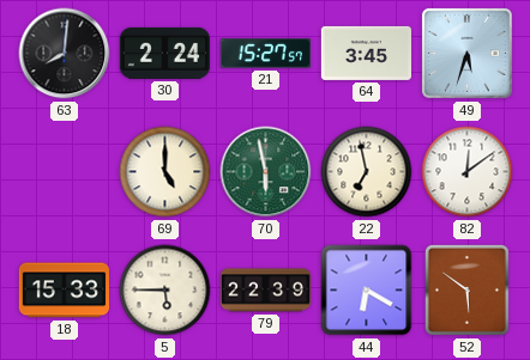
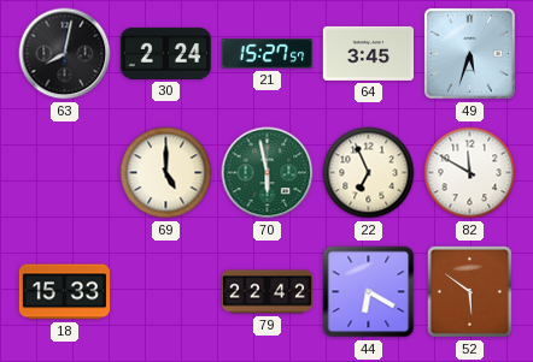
63: 8:01 -> 8:02 (65, 54)
22: 6:58 -> 6:56 (369, 173)
82: 12:09 -> 11:50 (470, 173)
5: 5:45 -> none (165, 291)
79: 22:39 -> 22:42 (266, 292)
